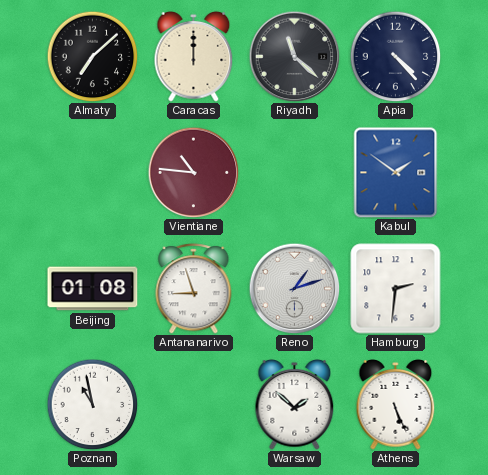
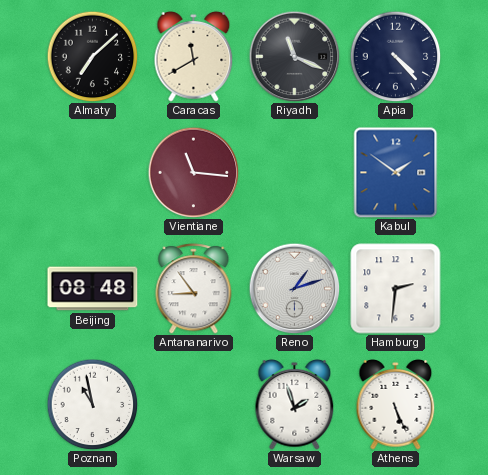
Caracas: 12:00 -> 11:40 (194, 57)
Riyadh: 11:22 -> 11:19 (294, 56)
Vientiane: 10:46 -> 11:16 (193, 172)
Beijing: 01:08 -> 08:48 (93, 289)
Antananarivo: 8:57 -> 8:54 (194, 289)
Warsaw: 1:52 -> 1:57 (295, 405)
